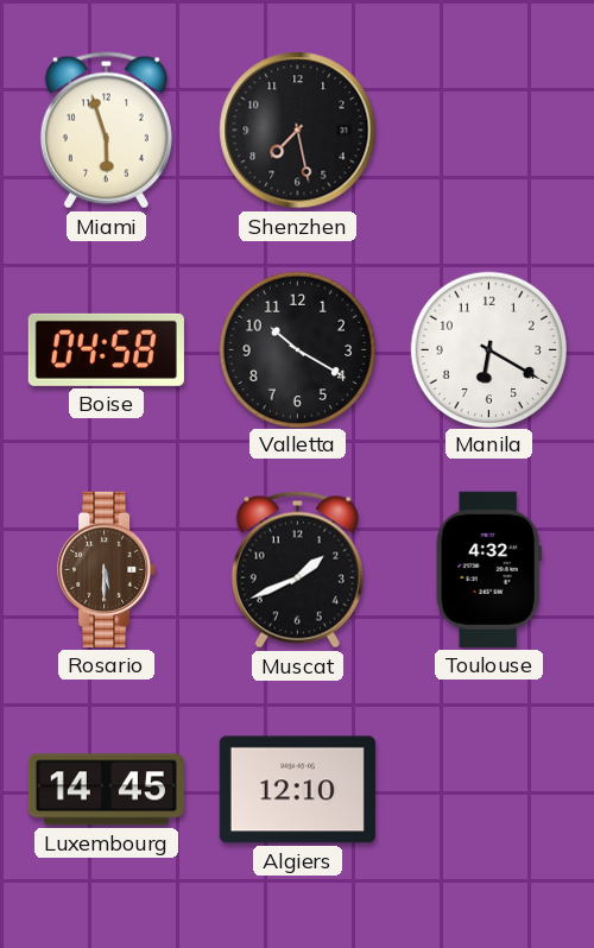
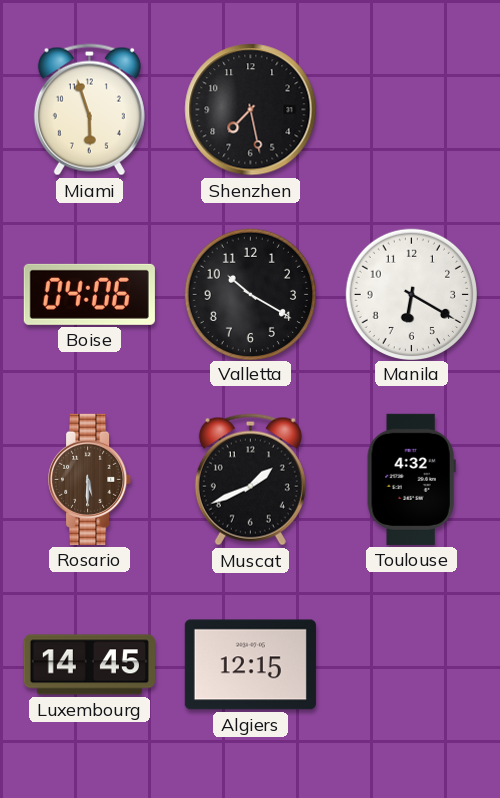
Boise: 04:58 -> 04:06 (89, 294)
Algiers: 12:10 -> 12:15 (250, 665)
